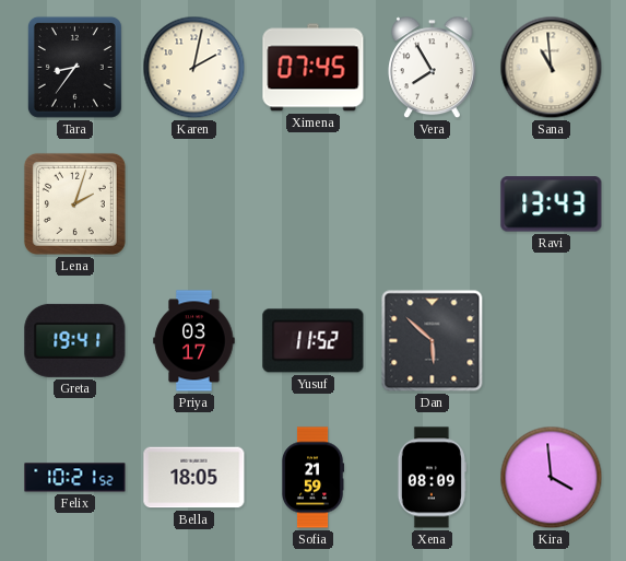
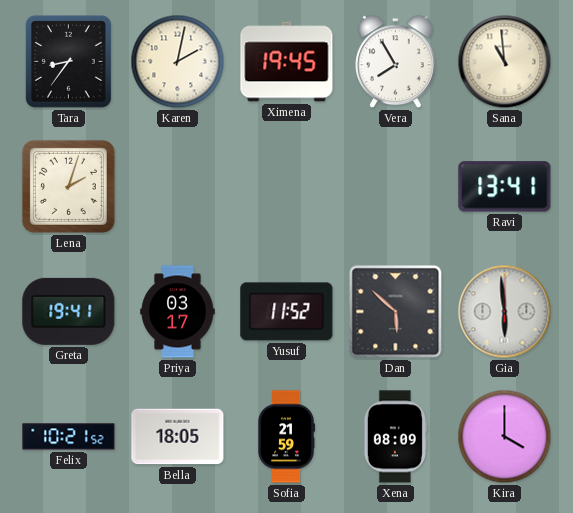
Ximena: 07:45 -> 19:45 (287, 62)
Ravi: 13:43 -> 13:41 (505, 187)
Gia: none -> 5:59 (505, 312)
Kira: 3:59 -> 4:00 (505, 437)
